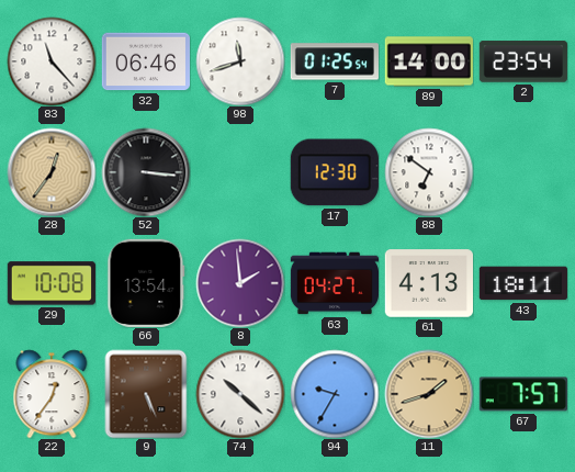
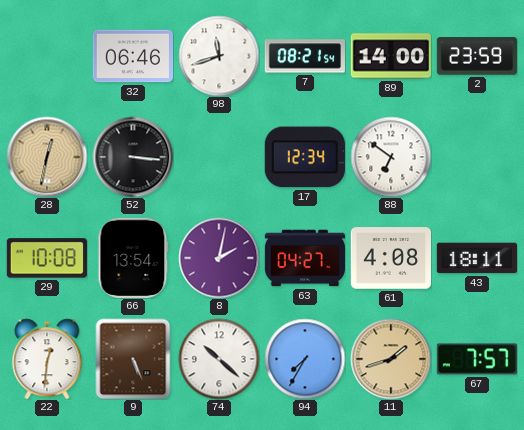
83: 11:23 -> none (52, 61)
7: 01:25 -> 08:21 (305, 56)
2: 23:54 -> 23:59 (477, 56)
28: 12:36 -> 12:32 (47, 157)
17: 12:30 -> 12:34 (305, 157)
8: 1:59 -> 2:02 (219, 258)
61: 4:13 -> 4:08 (390, 258)
22: 12:36 -> 12:31 (47, 359)
94: 9:35 -> 7:35 (305, 359)
